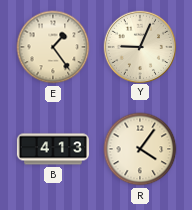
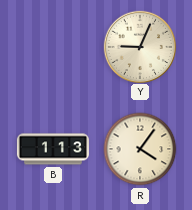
E: 1:24 -> none (53, 47)
B: 4:13 -> 1:13 (53, 149)
